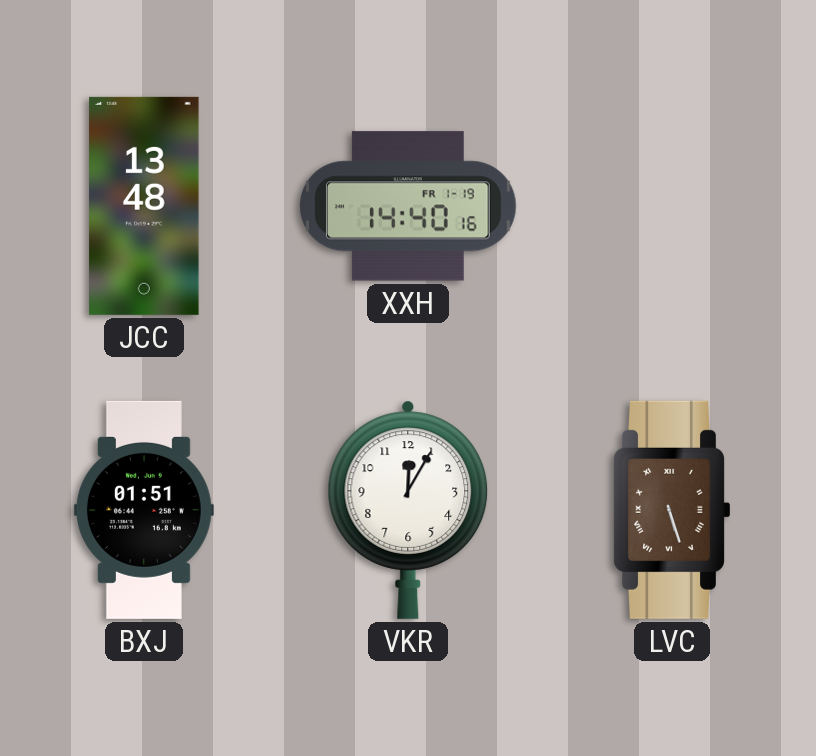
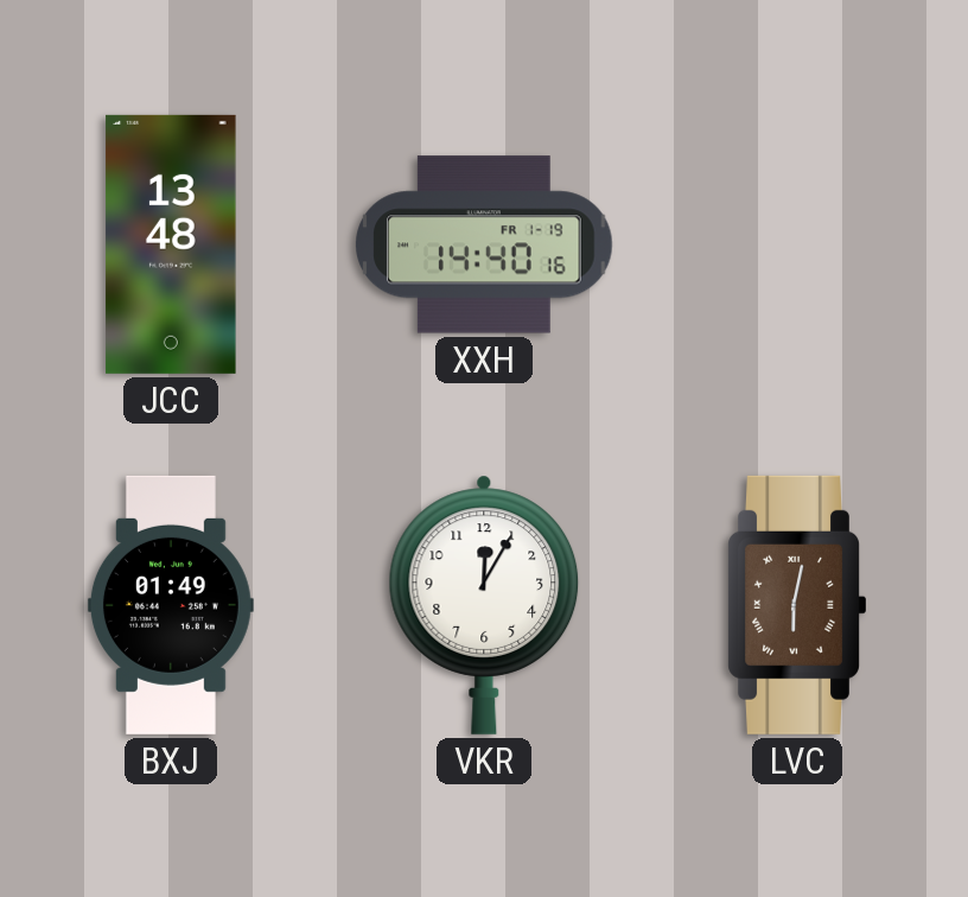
BXJ: 01:51 -> 01:49 (171, 605)
LVC: 5:27 -> 6:02 (796, 605)
